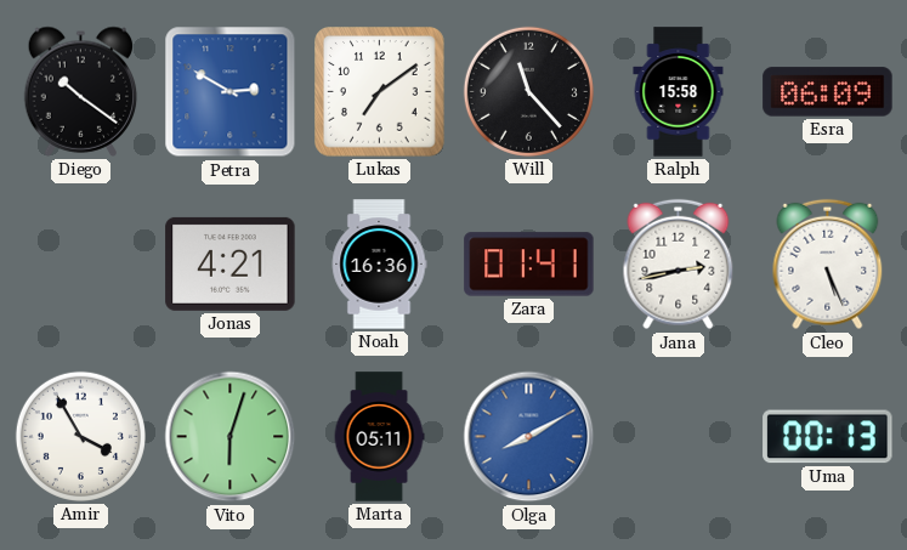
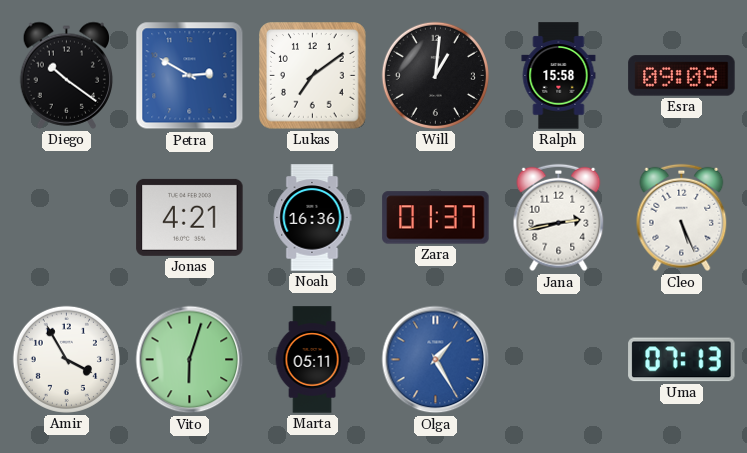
Will: 11:23 -> 1:01 (435, 75)
Esra: 06:09 -> 09:09 (682, 76)
Zara: 01:41 -> 01:37 (436, 218)
Olga: 8:10 -> 1:25 (436, 360)
Uma: 00:13 -> 07:13 (682, 360)
